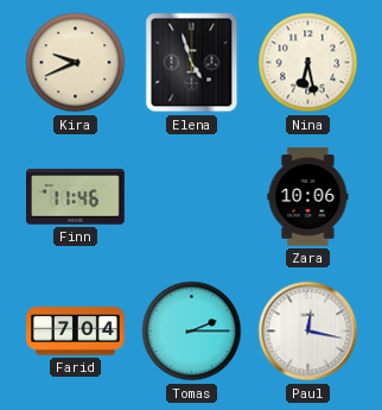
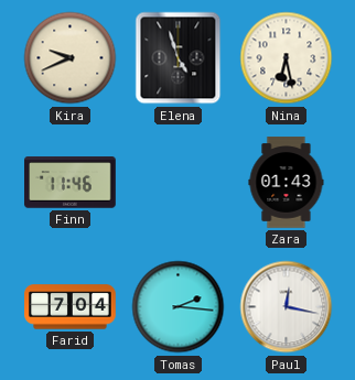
Zara: 10:06 -> 01:43 (287, 183)
Tomas: 2:15 -> 2:16 (179, 307)
